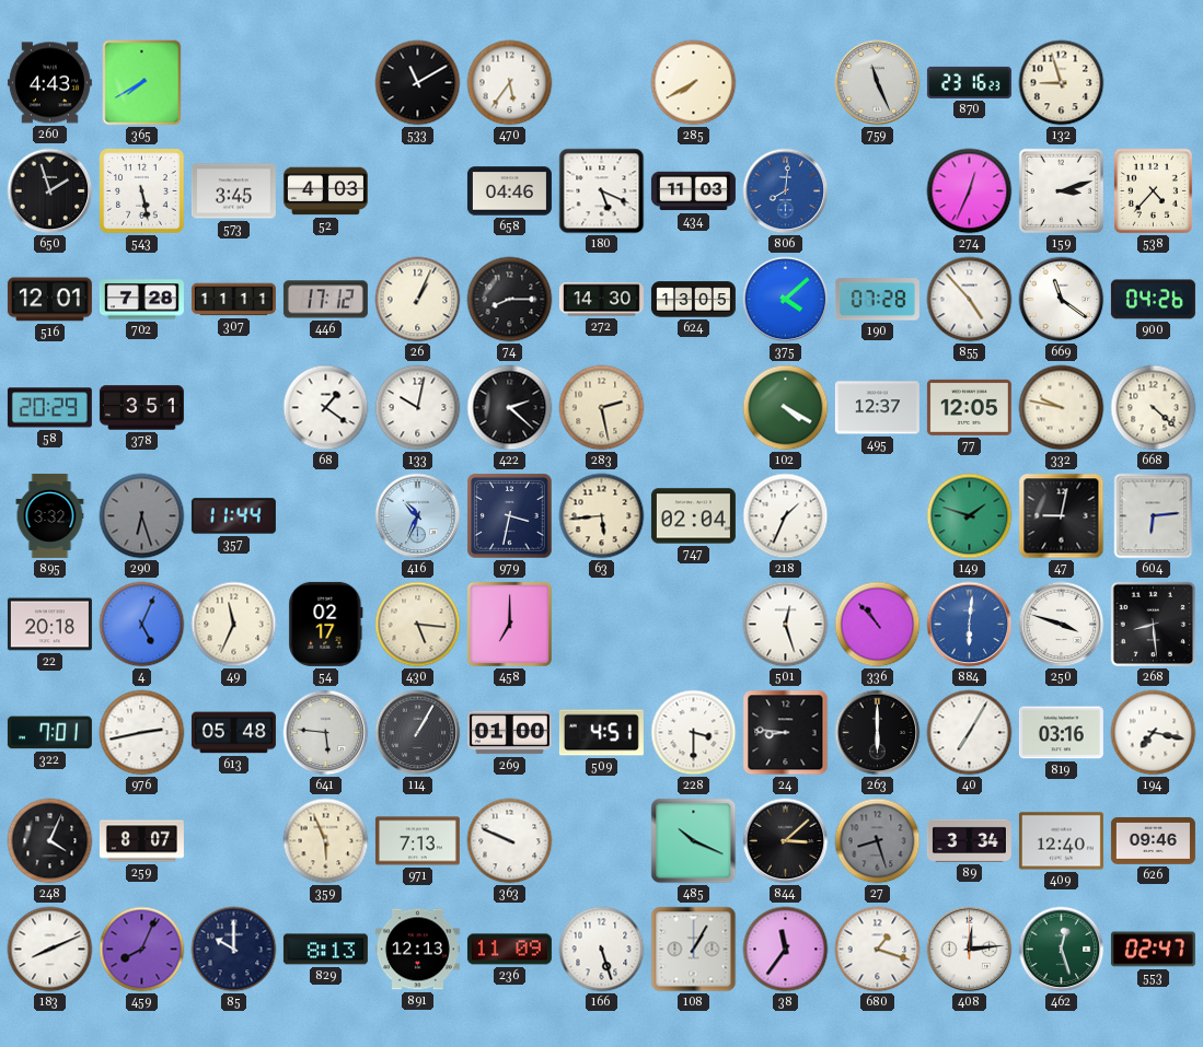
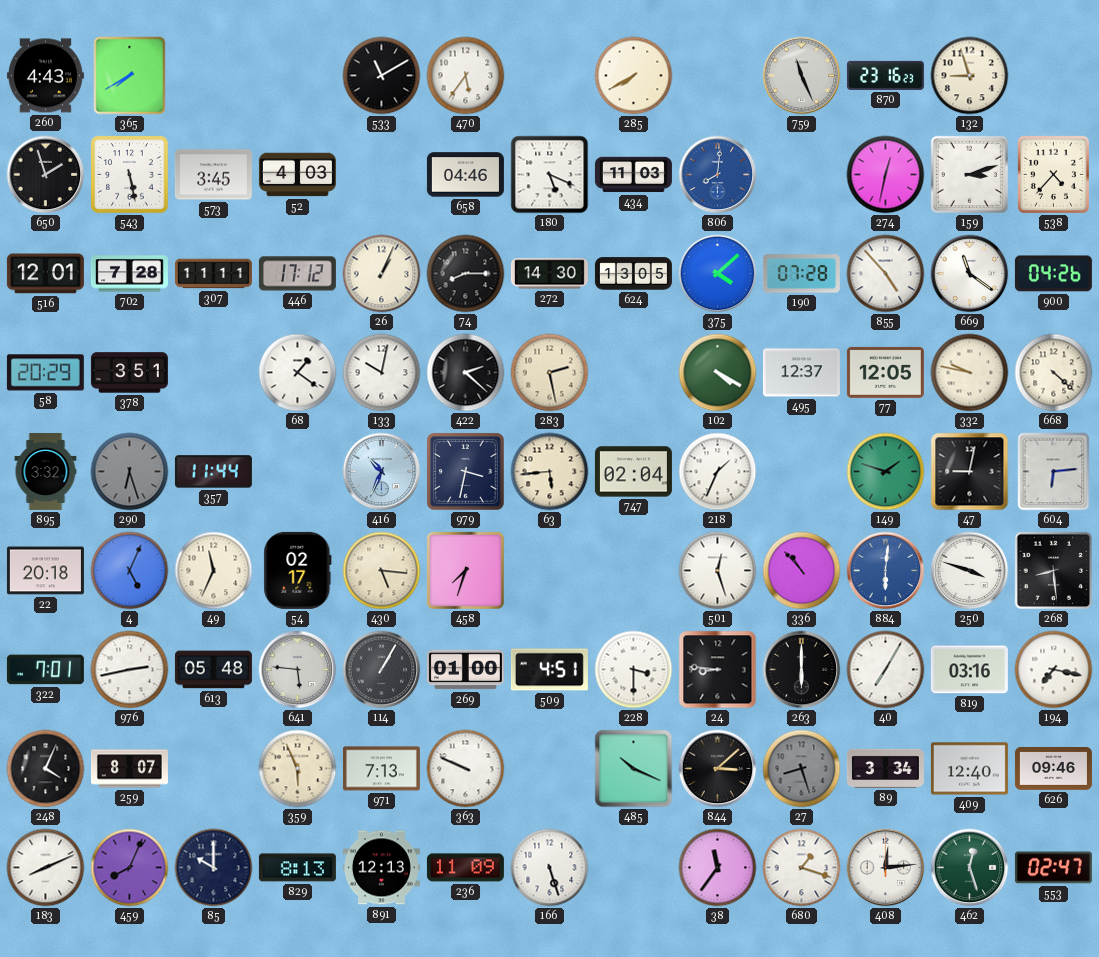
274: 12:34 -> 12:32 (886, 175)
458: 7:00 -> 7:33 (465, 570)
108: 1:05 -> none (694, 950)
